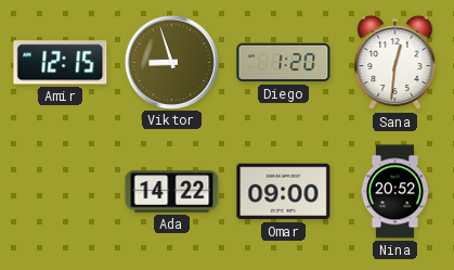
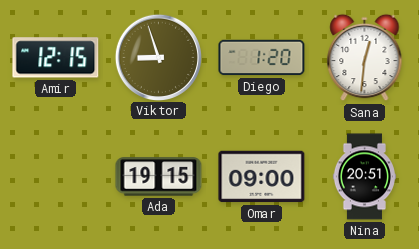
Ada: 14:22 -> 19:15 (159, 177)
Nina: 20:52 -> 20:51 (364, 177)
